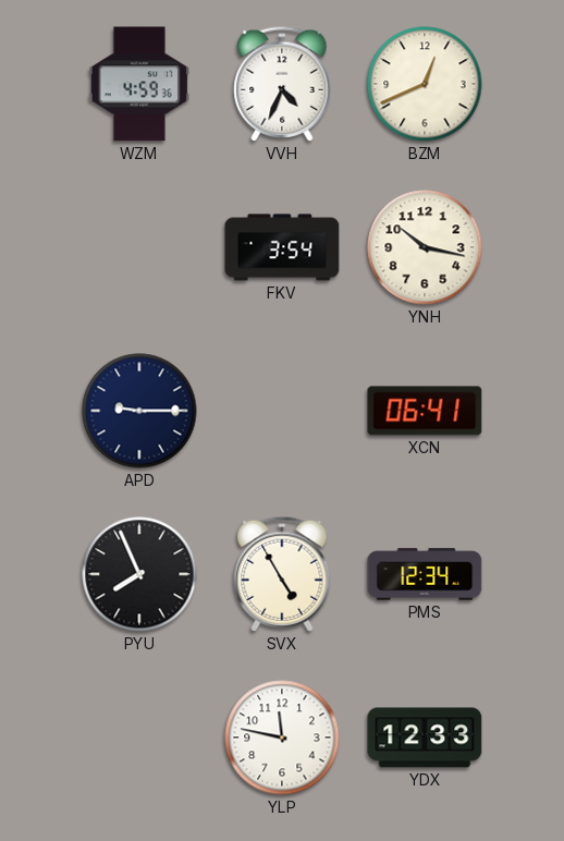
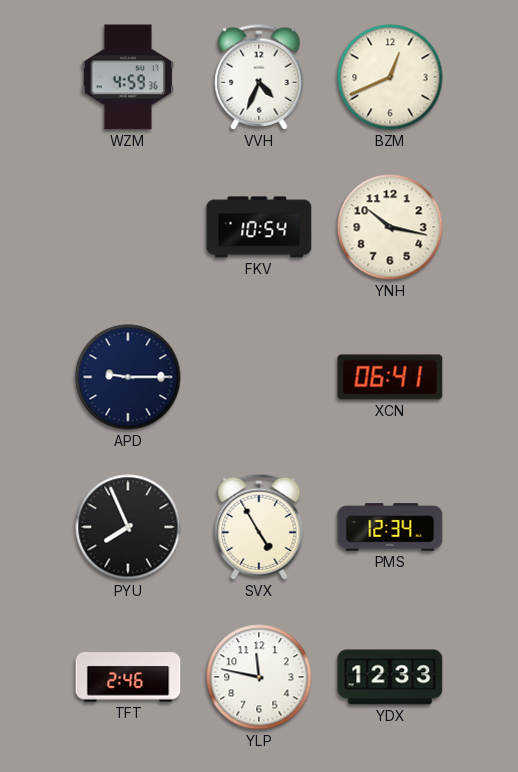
FKV: 3:54 -> 10:54 (259, 227)
TFT: none -> 2:46 (128, 677)
